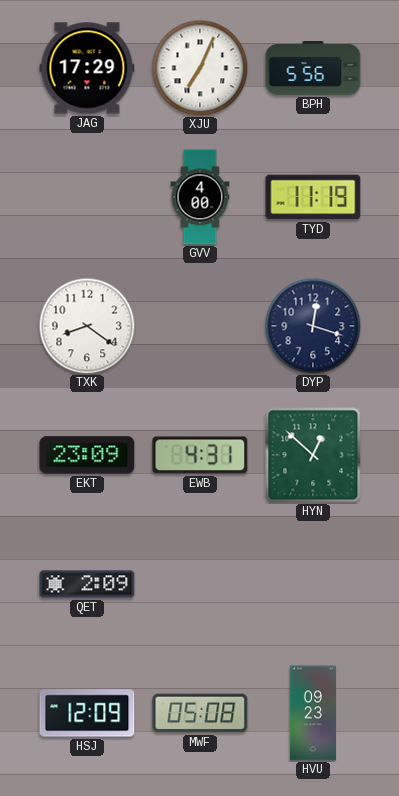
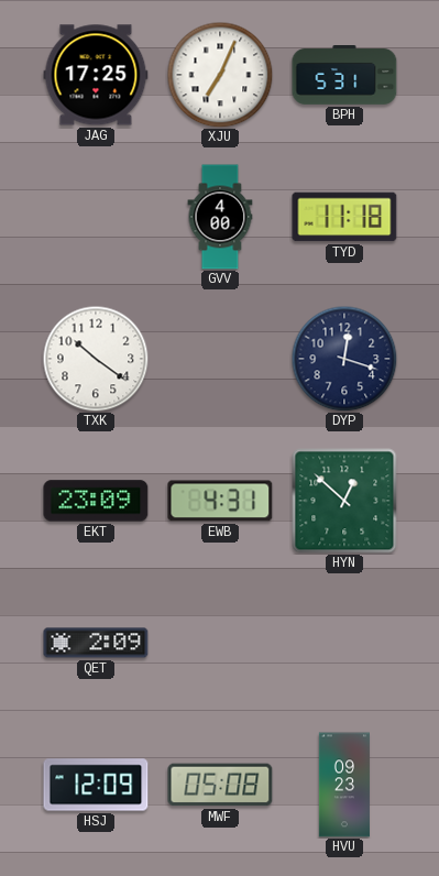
JAG: 17:29 -> 17:25 (96, 75)
BPH: 5:56 -> 5:31 (344, 76)
TYD: 11:19 -> 11:18 (344, 217)
TXK: 8:21 -> 10:21 (96, 359)
